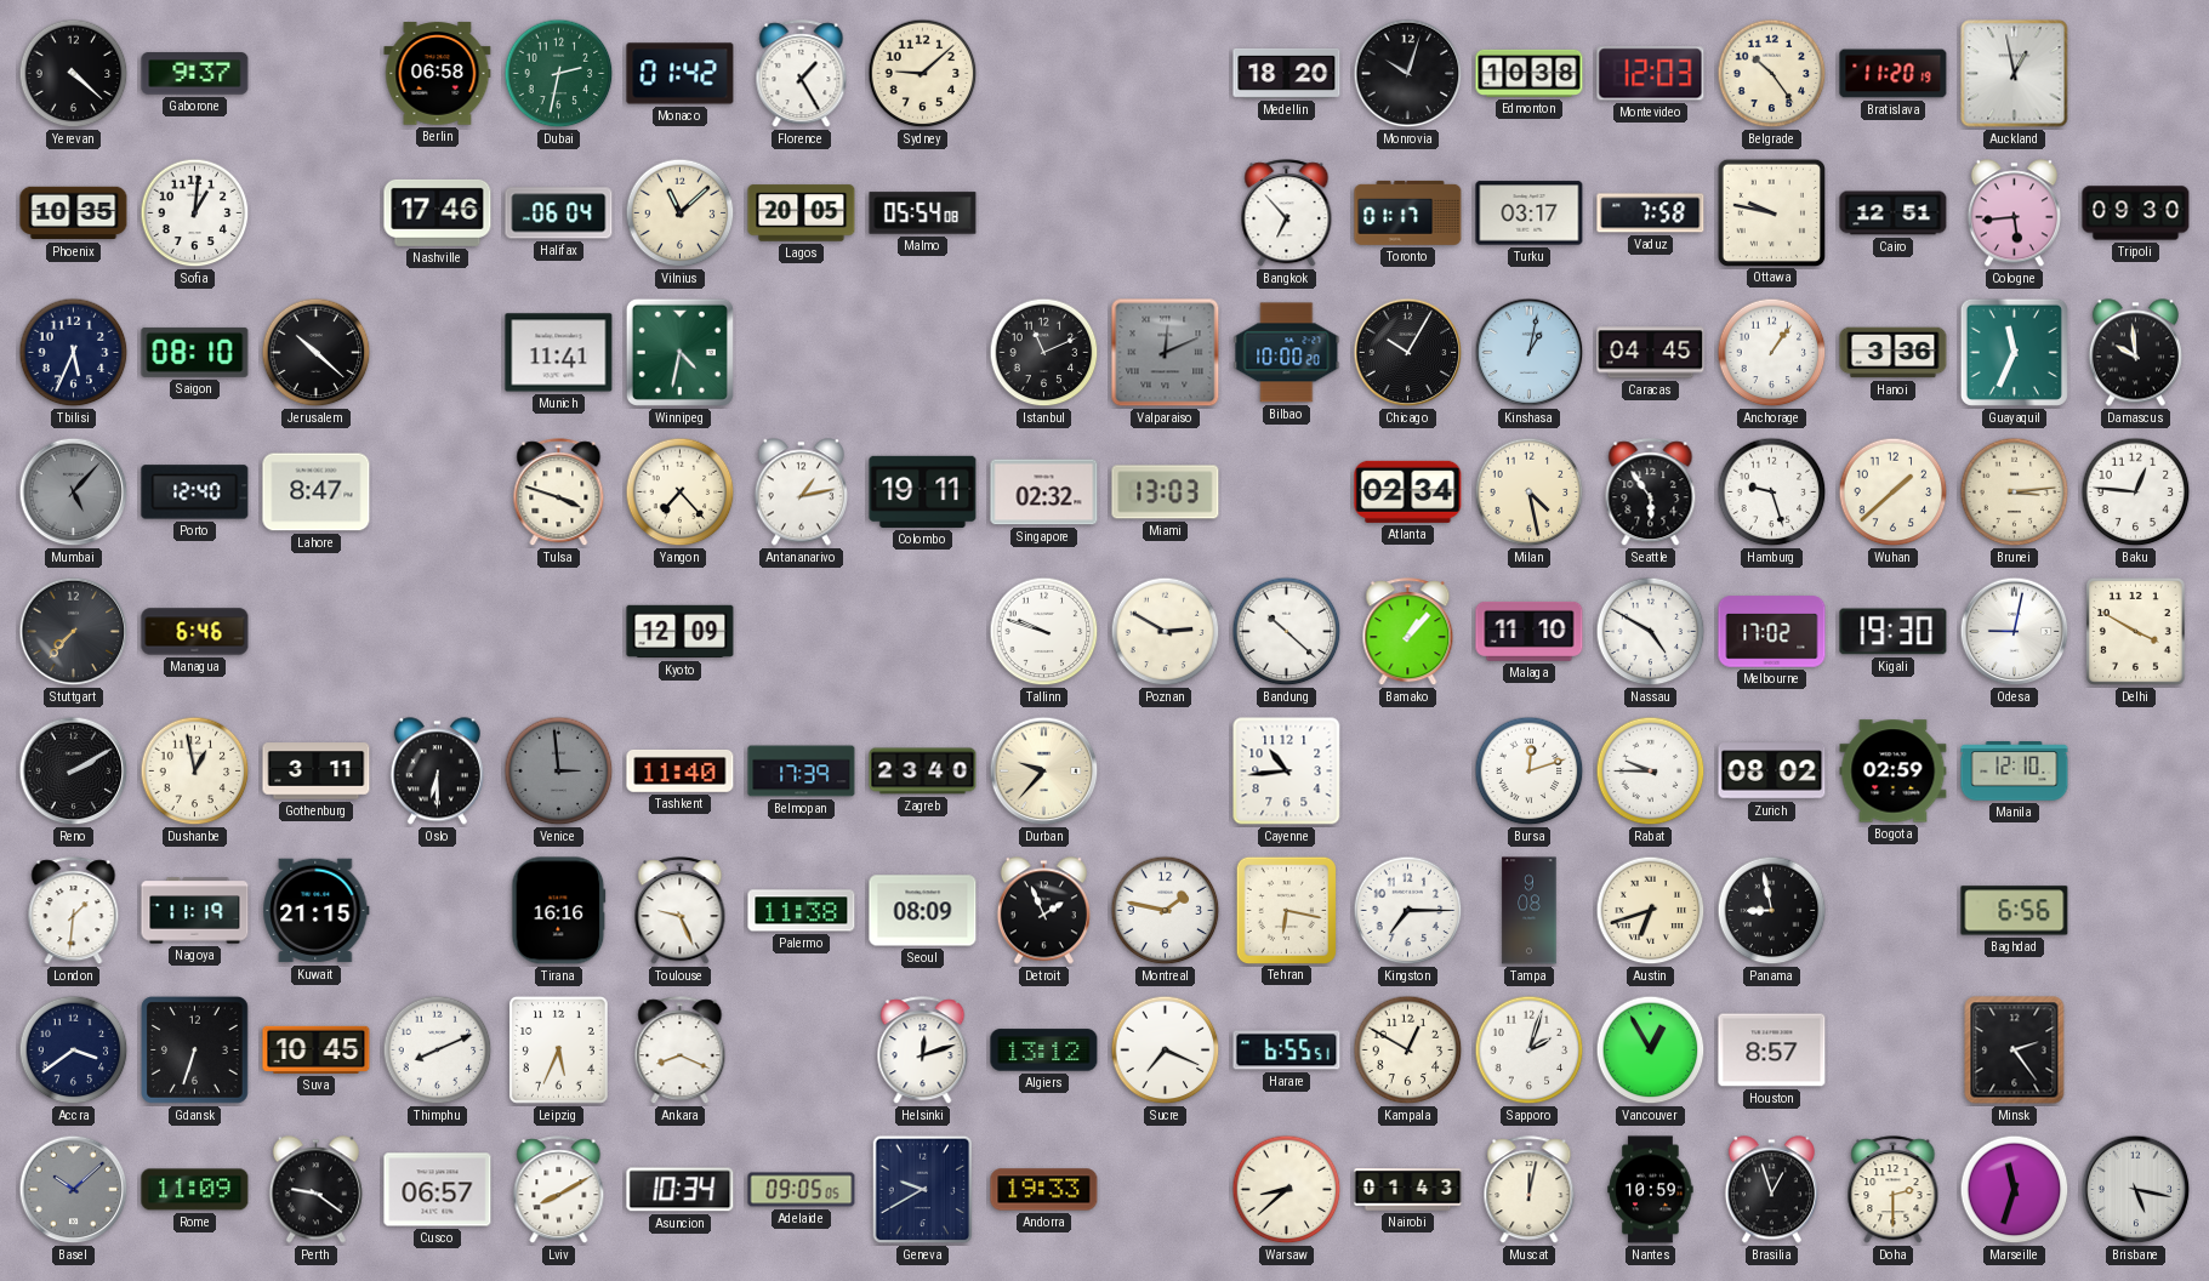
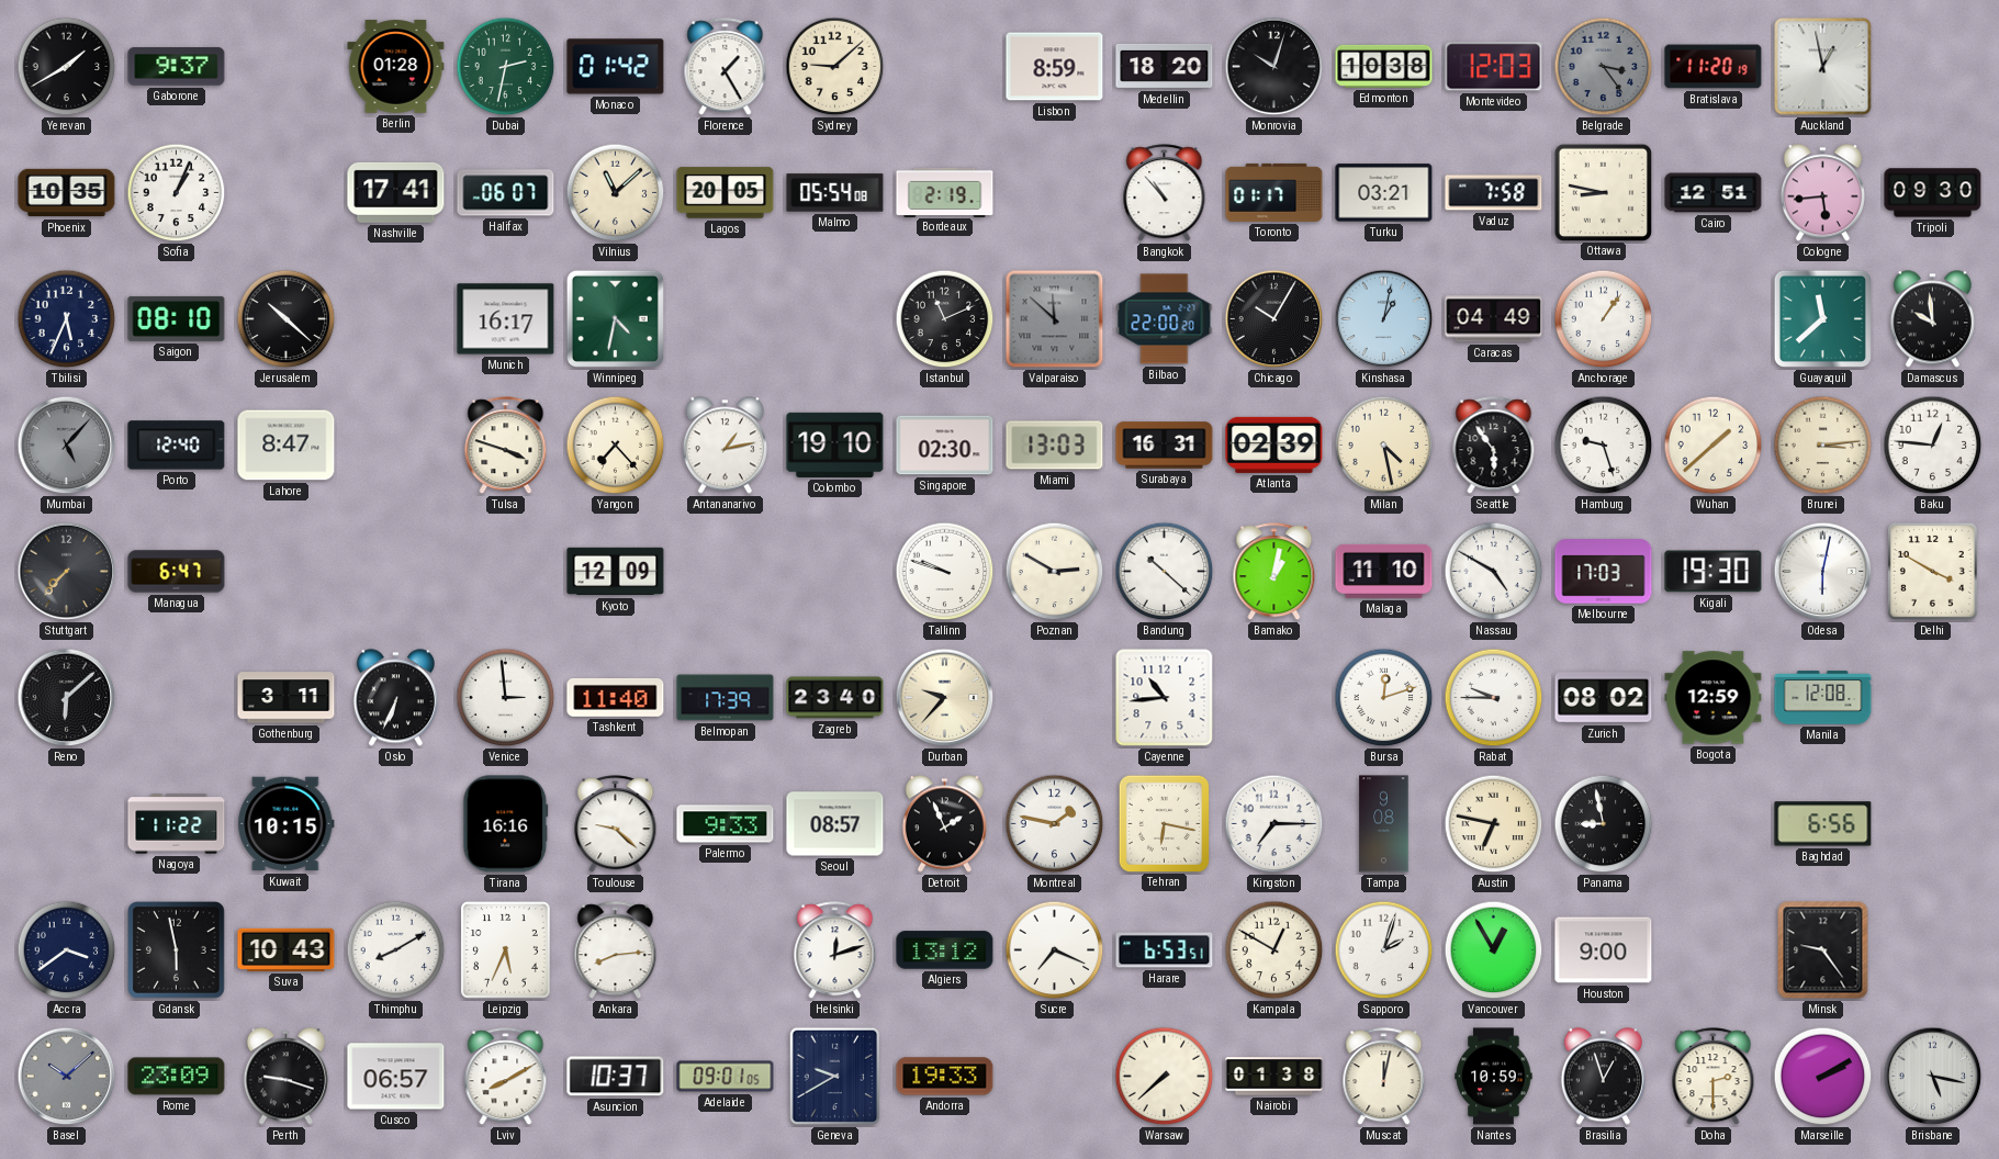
Yerevan: 4:22 -> 1:40 (67, 67)
Berlin: 06:58 -> 01:28 (396, 67)
Lisbon: none -> 8:59 (1055, 67)
Belgrade: 10:24 -> 3:24 (1604, 67)
Belgrade dial: cream -> grey (1604, 67)
Sofia: 1:01 -> 1:04 (177, 193)
Nashville: 17:46 -> 17:41 (396, 192)
Halifax: 06:04 -> 06:07 (506, 193)
Bordeaux: none -> 2:19 (945, 192)
Bangkok: 6:53 -> 10:53 (1165, 193)
Turku: 03:17 -> 03:21 (1384, 193)
Ottawa: 9:47 -> 8:47 (1603, 192)
Munich: 11:41 -> 16:17 (506, 319)
Valparaiso: 12:11 -> 11:52 (1055, 319)
Bilbao: 10:00 -> 22:00 (1165, 319)
Caracas: 04:45 -> 04:49 (1494, 319)
Hanoi: 3:36 -> none (1894, 353)
Guayaquil: 11:34 -> 11:38 (1822, 318)
Colombo: 19:11 -> 19:10 (835, 445)
Singapore: 02:32 -> 02:30 (945, 446)
Surabaya: none -> 16:31 (1165, 446)
Atlanta: 02:34 -> 02:39 (1274, 445)
Managua: 6:46 -> 6:47 (177, 572)
Bamako: 1:07 -> 1:02 (1274, 572)
Melbourne: 17:02 -> 17:03 (1604, 572)
Odesa: 9:02 -> 6:02 (1823, 572)
Reno: 2:10 -> 6:08 (67, 698)
Dushanbe: 12:58 -> none (195, 772)
Oslo: 6:30 -> 6:34 (395, 698)
Venice dial: grey -> white (506, 698)
Bogota: 02:59 -> 12:59 (1714, 698)
Manila: 12:10 -> 12:08 (1823, 698)
London: 1:31 -> none (74, 911)
Nagoya: 11:19 -> 11:22 (177, 824)
Kuwait: 21:15 -> 10:15 (287, 824)
Toulouse: 9:26 -> 9:22 (616, 824)
Palermo: 11:38 -> 9:33 (726, 824)
Seoul: 08:09 -> 08:57 (835, 824)
Austin: 6:42 -> 6:47 (1494, 824)
Gdansk: 6:33 -> 5:58 (177, 950)
Suva: 10:45 -> 10:43 (287, 949)
Thimphu: 8:11 -> 8:10 (396, 950)
Ankara: 8:19 -> 8:14 (616, 950)
Harare: 6:55 -> 6:53 (1165, 950)
Houston: 8:57 -> 9:00 (1604, 950)
Minsk: 2:24 -> 9:24 (1823, 950)
Rome: 11:09 -> 23:09 (177, 1077)
Perth: 9:21 -> 9:18 (285, 1077)
Asuncion: 10:34 -> 10:37 (616, 1077)
Adelaide: 09:05 -> 09:01 (726, 1077)
Warsaw: 8:38 -> 7:38 (1165, 1077)
Nairobi: 01:43 -> 01:38 (1274, 1077)
Marseille: 11:33 -> 2:10 (1823, 1077)
